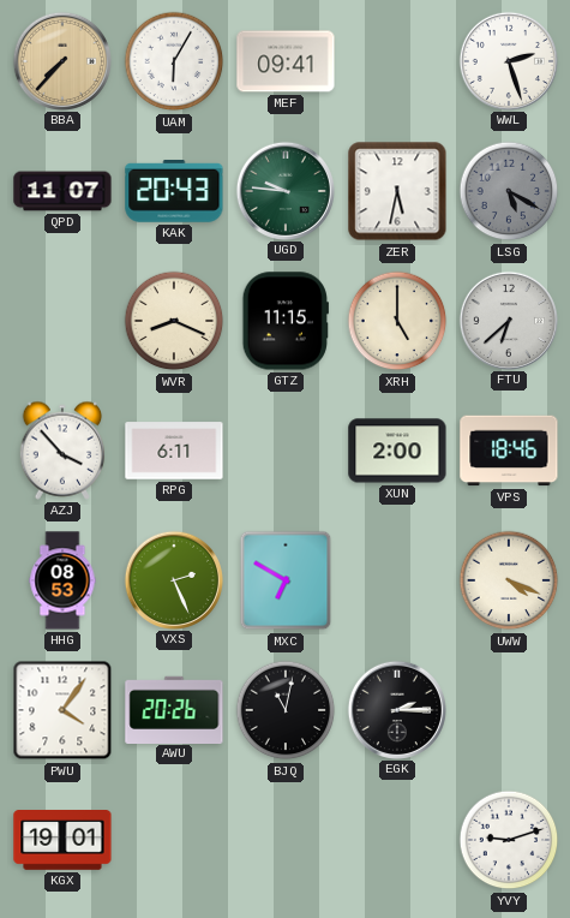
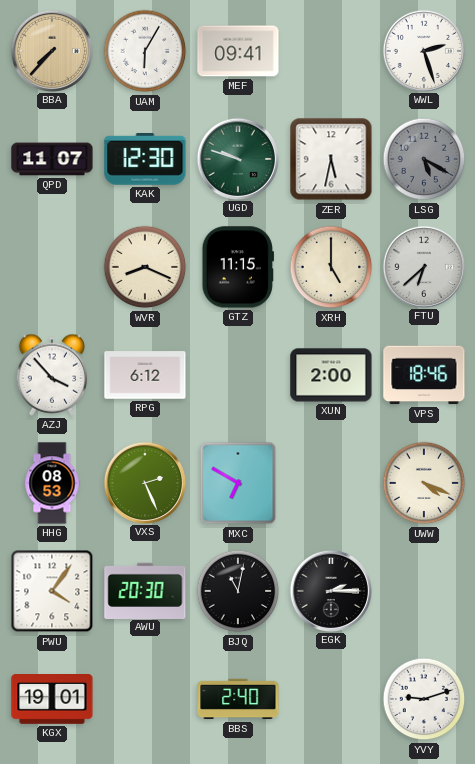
KAK: 20:43 -> 12:30 (145, 160)
UGD: 9:46 -> 9:48 (237, 158)
RPG: 6:11 -> 6:12 (145, 375)
AWU: 20:26 -> 20:30 (145, 590)
BBS: none -> 2:40 (238, 699)
